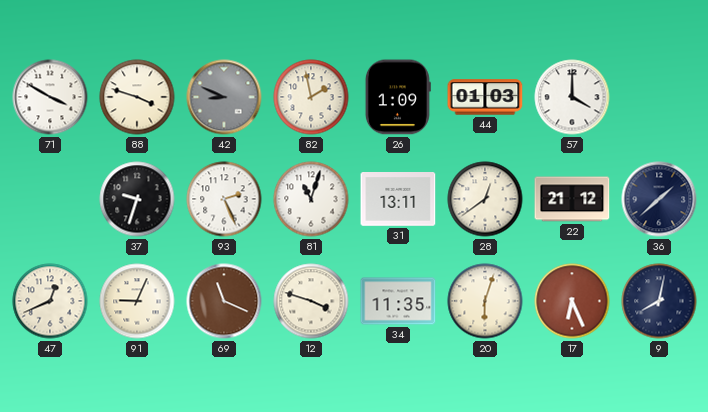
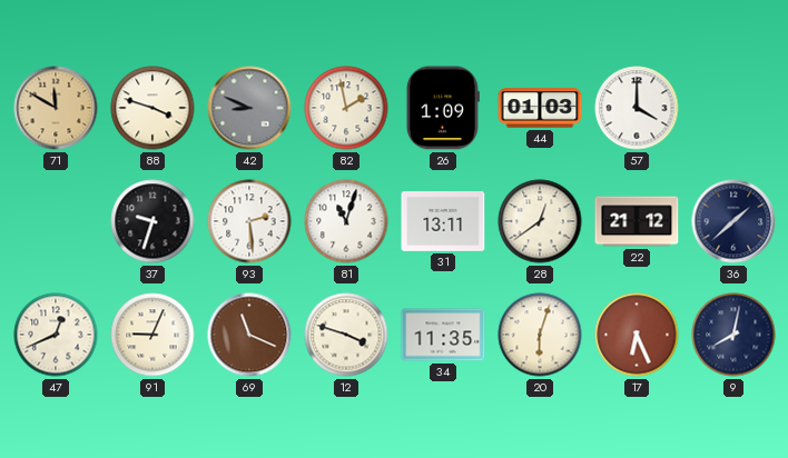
71: 3:50 -> 11:50 (56, 108)
71 dial: white -> champagne (56, 108)
93: 2:26 -> 2:29 (249, 221)
